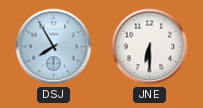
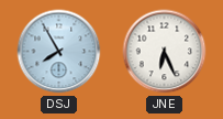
JNE: 6:30 -> 6:26 (165, 52)
